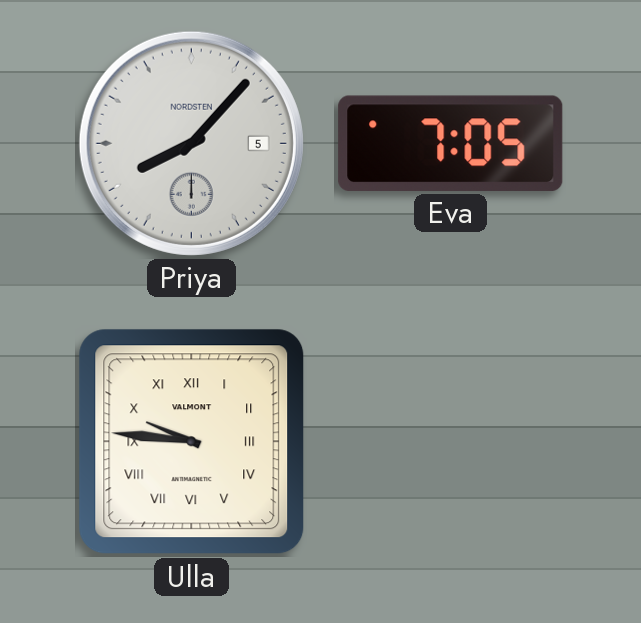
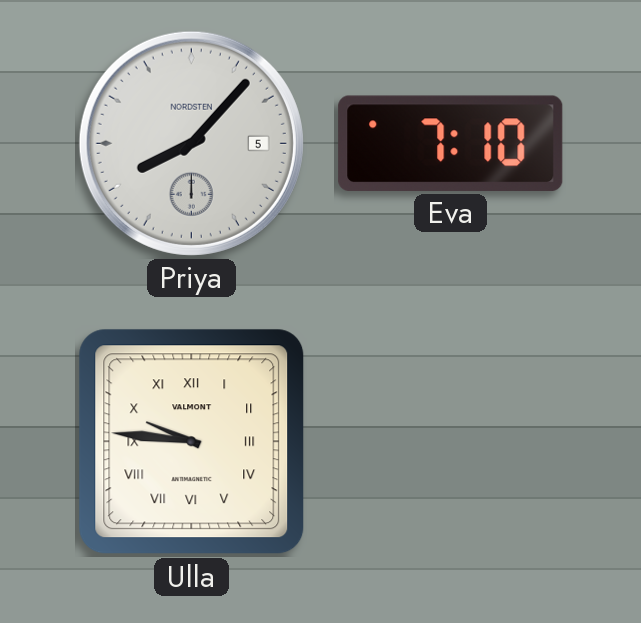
Eva: 7:05 -> 7:10 (451, 143)
